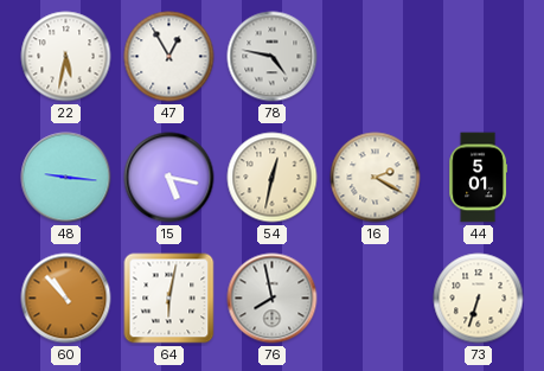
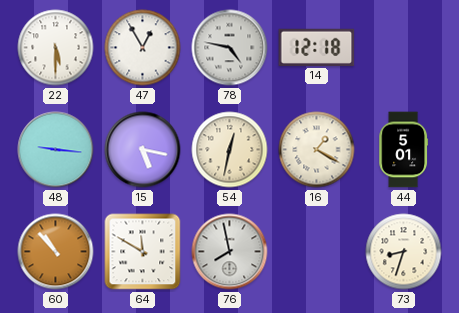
22: 5:32 -> 5:30 (56, 48)
14: none -> 12:18 (317, 47)
16: 2:20 -> 1:20 (317, 150)
64: 6:02 -> 11:50 (143, 252)
73: 6:33 -> 8:33 (404, 252)
